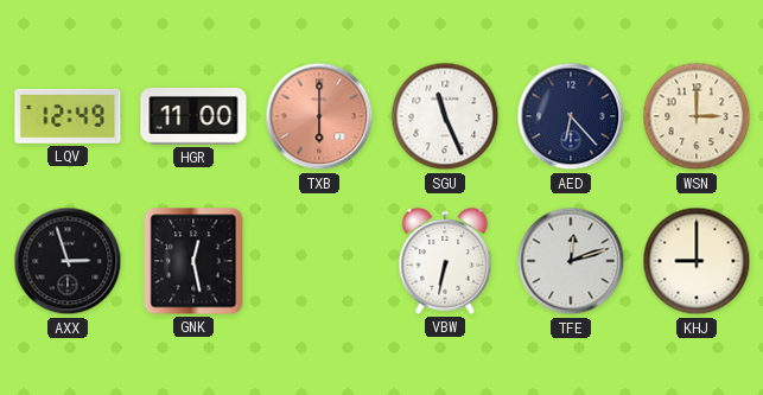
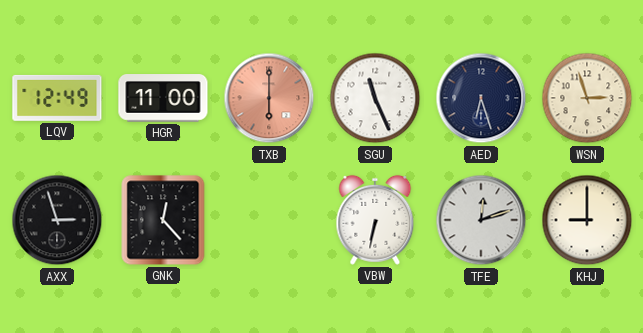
AED: 6:23 -> 6:27 (481, 98)
WSN: 3:00 -> 2:57 (587, 98)
GNK: 12:28 -> 12:23 (163, 220)
